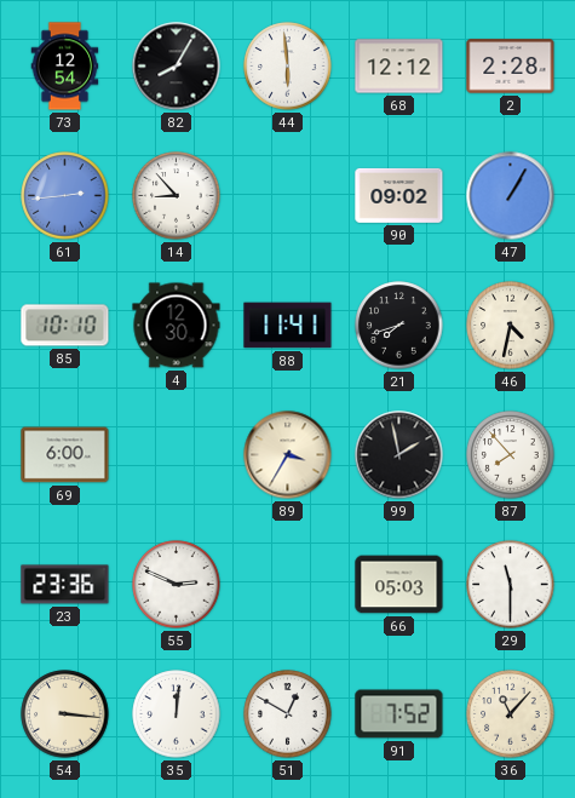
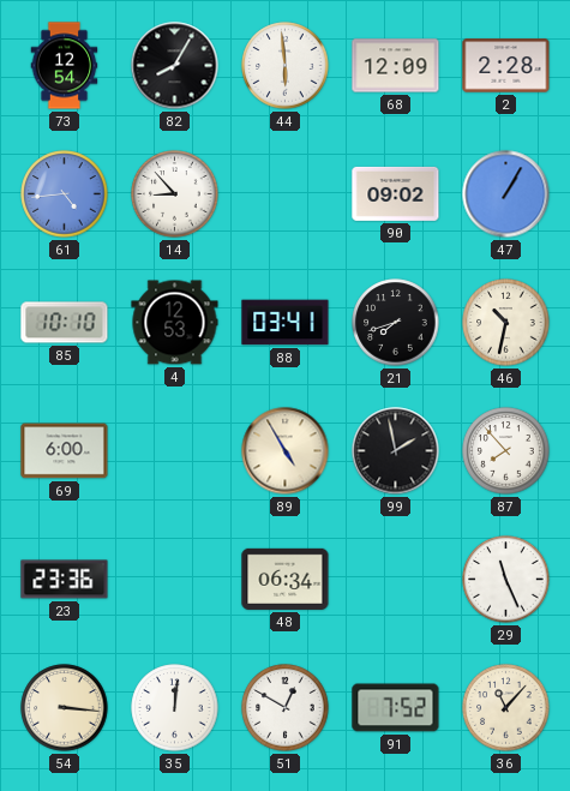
68: 12:12 -> 12:09 (396, 66)
61: 2:44 -> 4:44 (65, 194)
4: 12:30 -> 12:53 (175, 323)
88: 11:41 -> 03:41 (286, 323)
46: 4:32 -> 10:32 (506, 323)
89: 3:35 -> 4:55 (286, 451)
55: 2:49 -> none (177, 585)
48: none -> 06:34 (286, 579)
66: 05:03 -> none (399, 585)
29: 11:30 -> 11:26 (506, 580)
